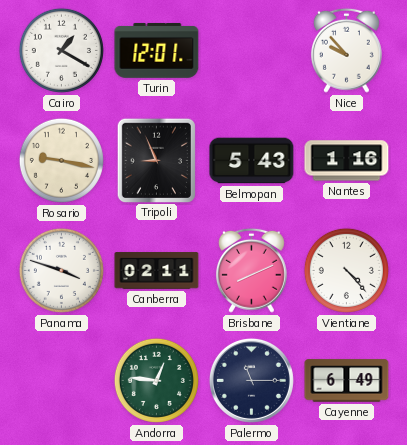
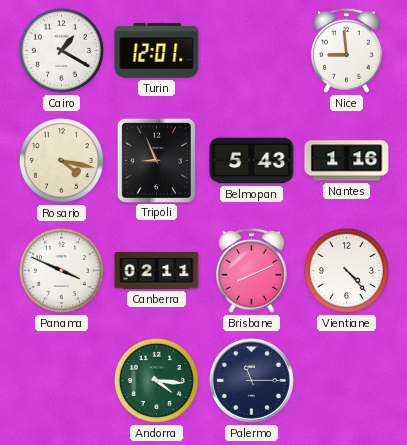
Nice: 9:53 -> 8:59 (346, 50)
Rosario: 9:17 -> 4:17 (61, 160)
Panama: 3:48 -> 3:49 (61, 270)
Andorra: 12:46 -> 4:16 (156, 380)
Cayenne: 6:49 -> none (347, 381)
